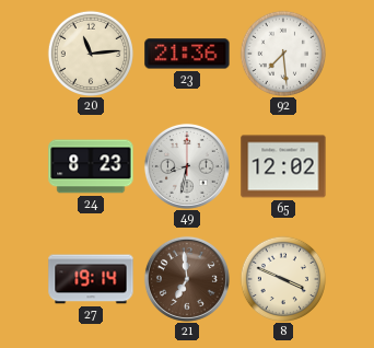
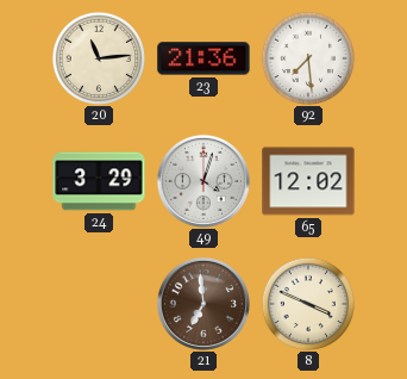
24: 8:23 -> 3:29 (99, 181)
49: 8:32 -> 4:03 (203, 181)
27: 19:14 -> none (91, 279)
